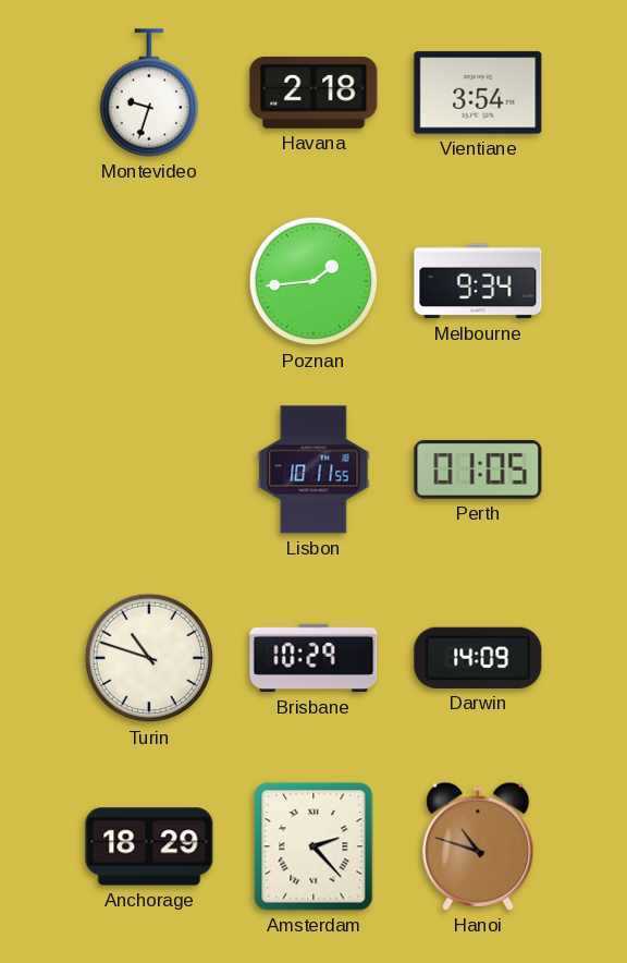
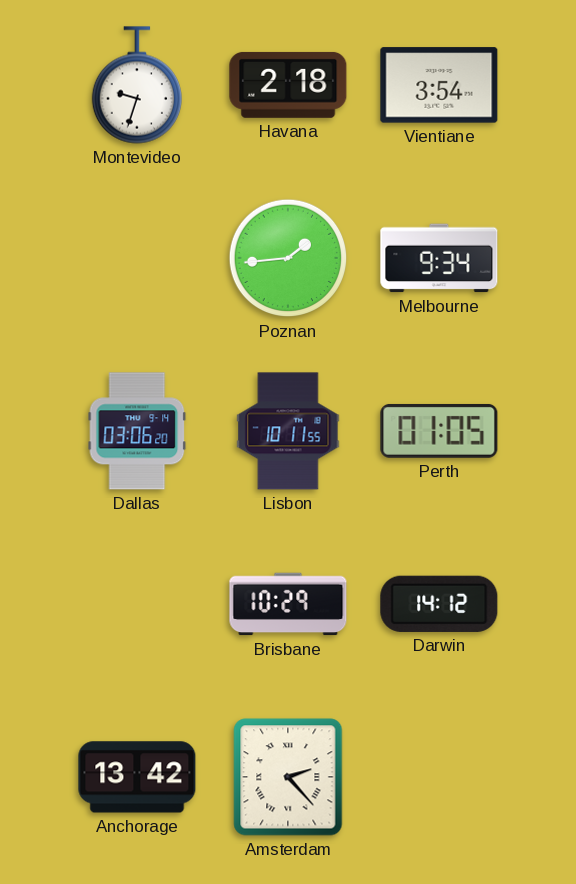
Dallas: none -> 03:06 (137, 431)
Turin: 10:48 -> none (149, 658)
Darwin: 14:09 -> 14:12 (439, 604)
Anchorage: 18:29 -> 13:42 (137, 777)
Hanoi: 10:48 -> none (478, 846)
